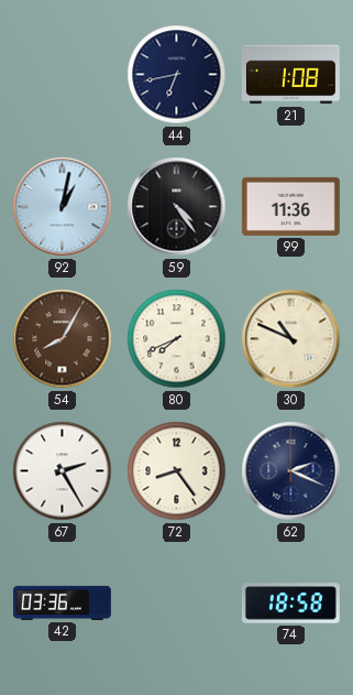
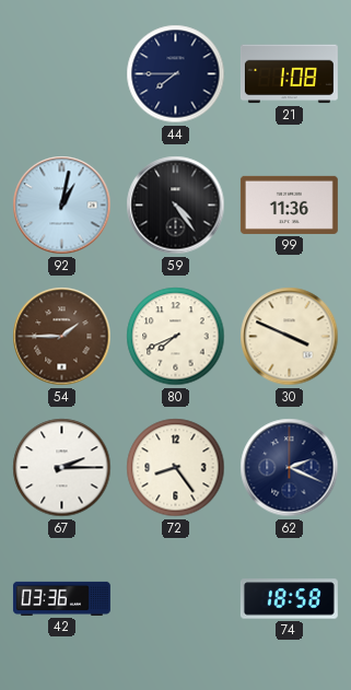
44: 6:43 -> 7:45 (176, 74)
54: 8:05 -> 1:45 (62, 337)
30: 10:49 -> 3:49 (290, 337)
67: 2:25 -> 2:15 (62, 468)
